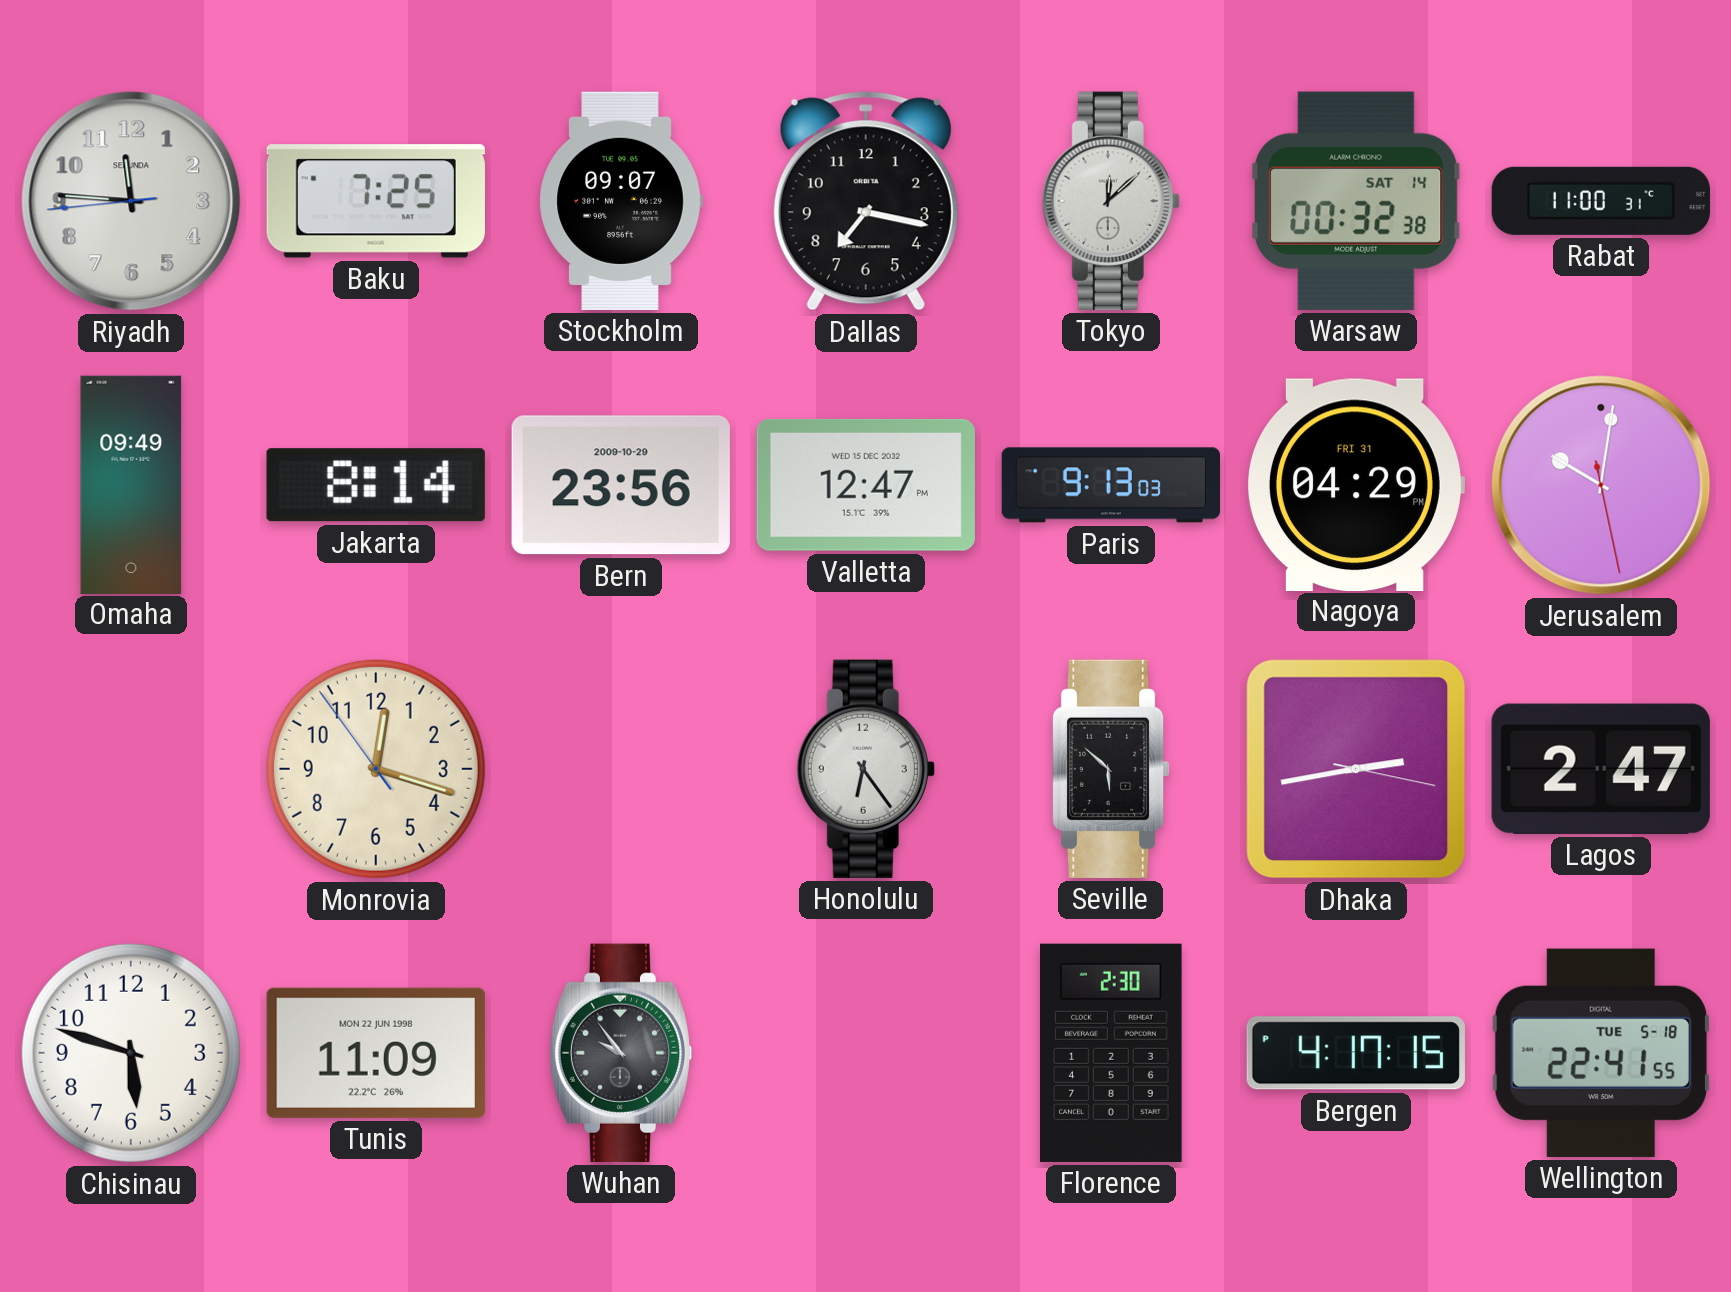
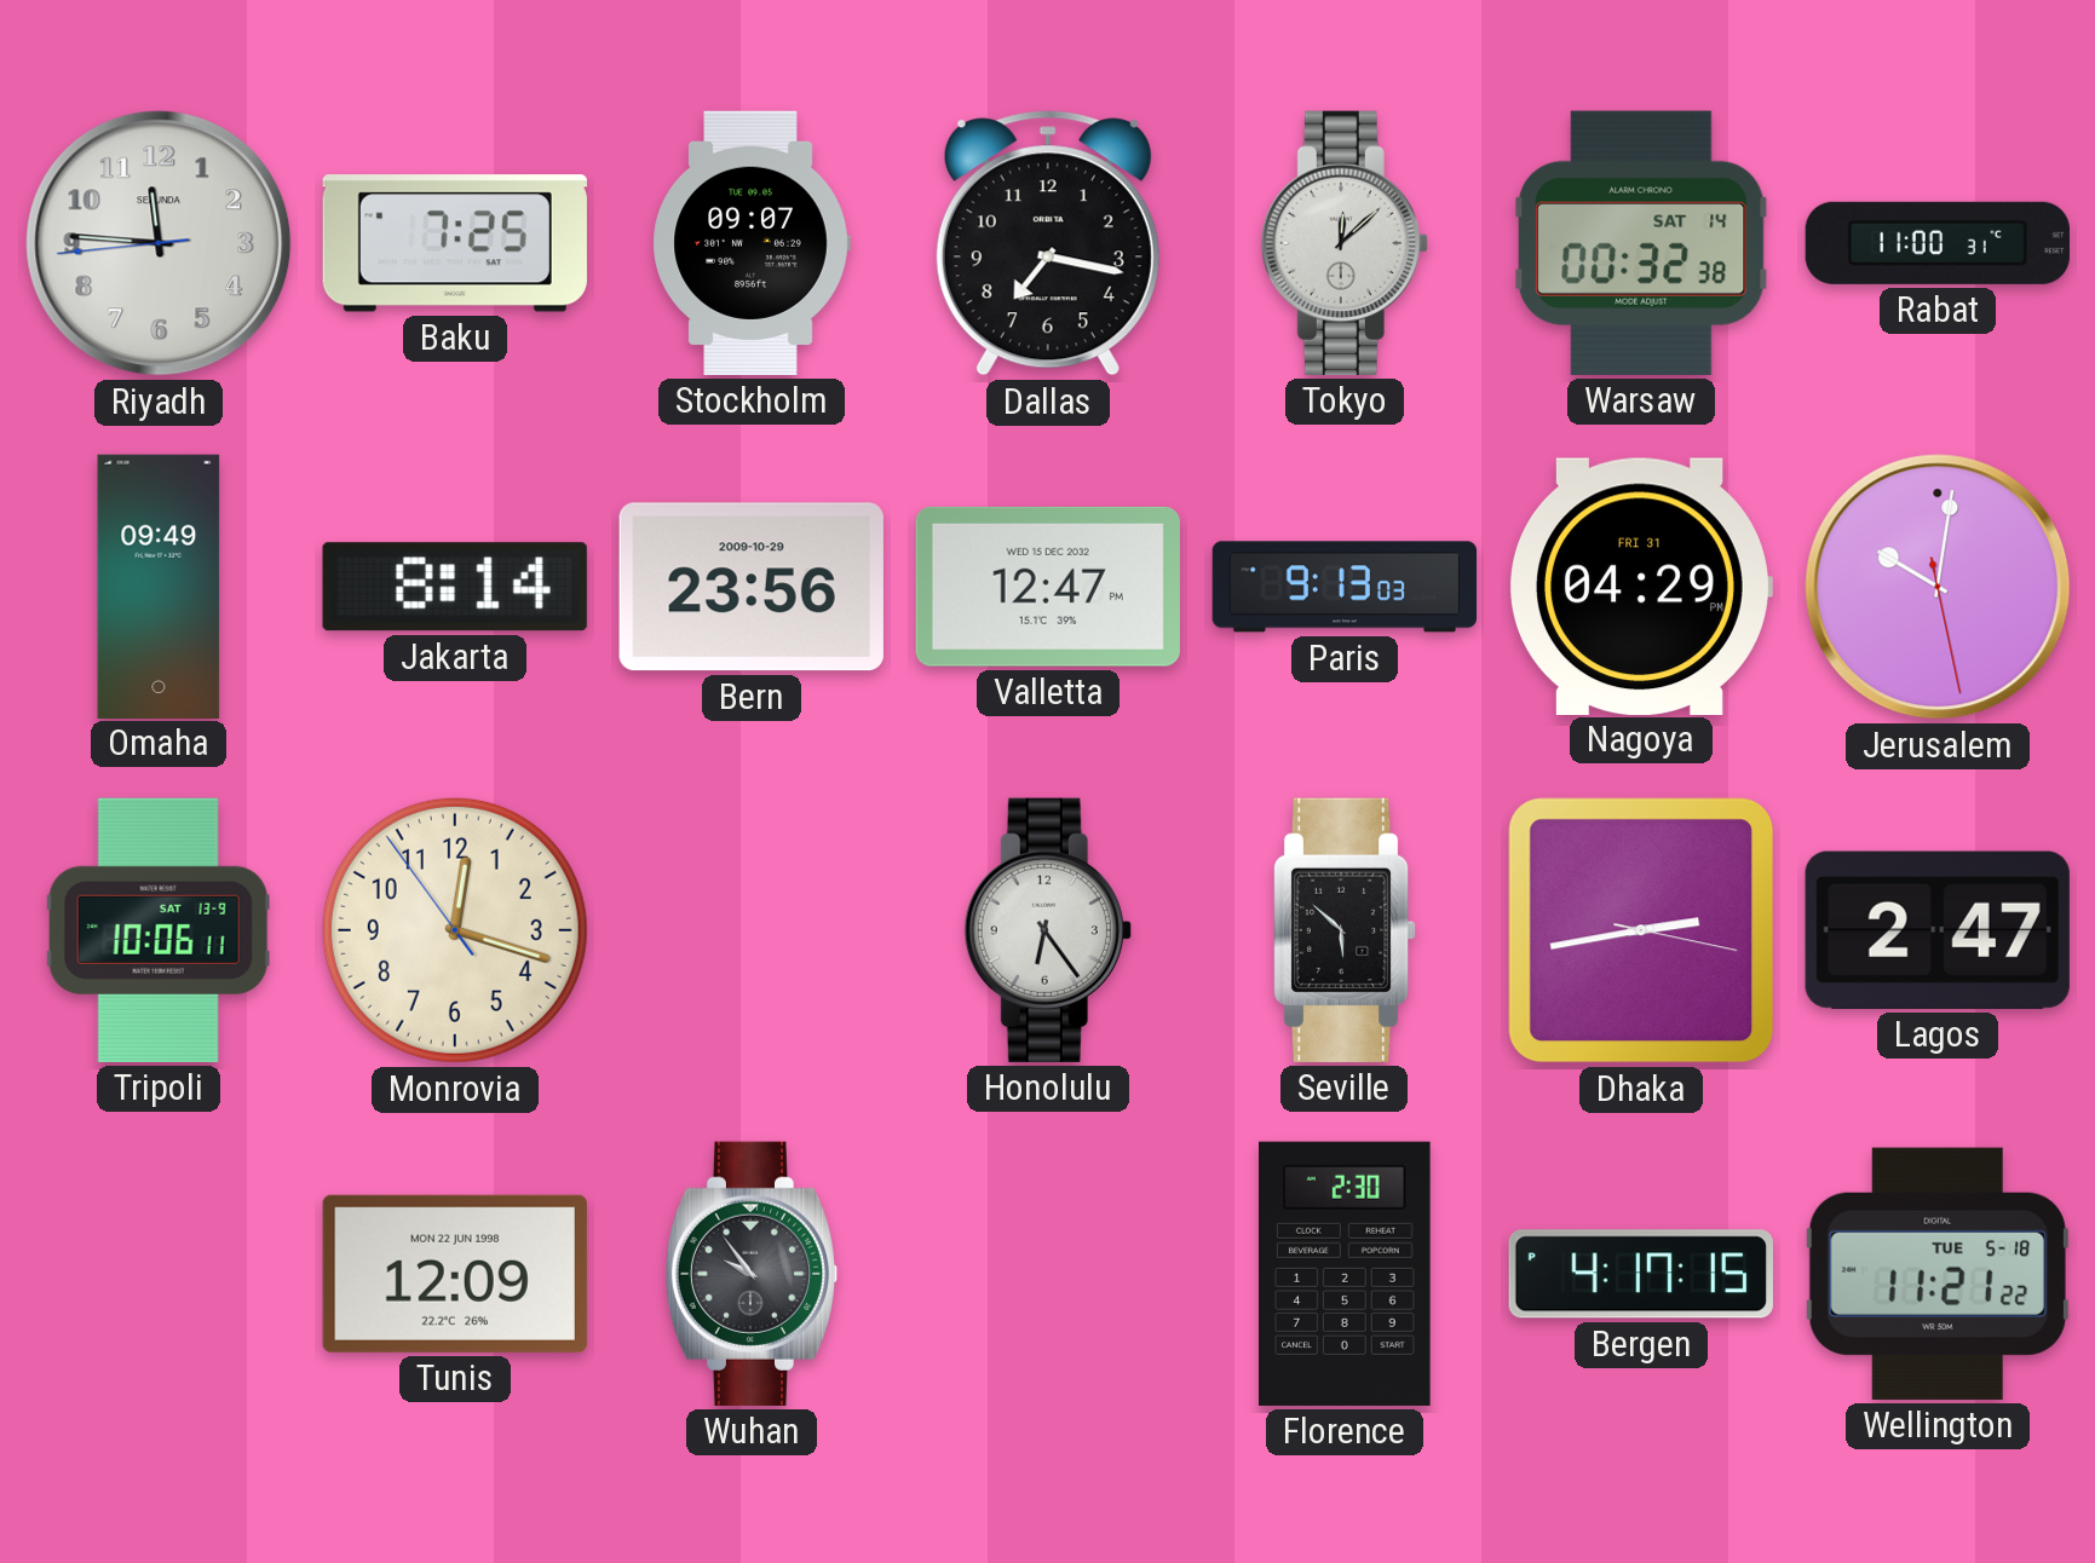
Tripoli: none -> 10:06 (159, 930)
Chisinau: 5:48 -> none (131, 1053)
Tunis: 11:09 -> 12:09 (455, 1274)
Wellington: 22:41 -> 11:21 (1938, 1274)
